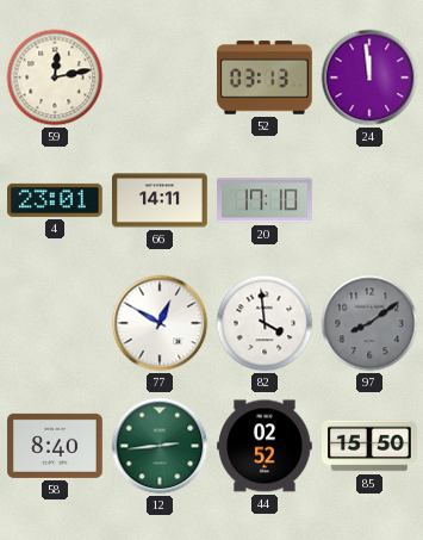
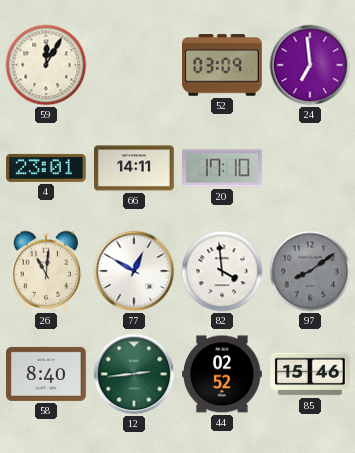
59: 12:13 -> 12:05 (46, 65)
52: 03:13 -> 03:09 (223, 65)
24: 11:59 -> 6:59 (310, 65)
26: none -> 11:01 (46, 271)
85: 15:50 -> 15:46 (310, 374)
